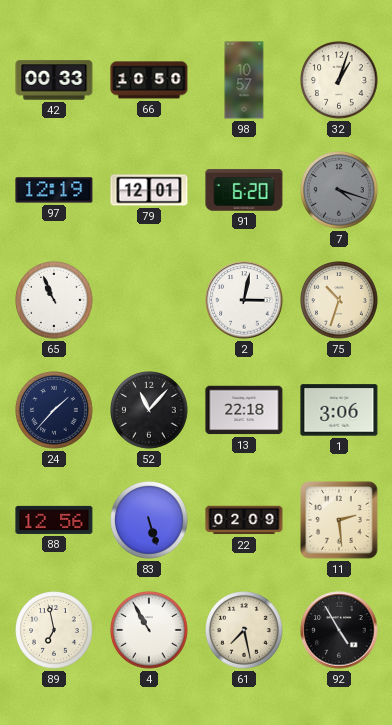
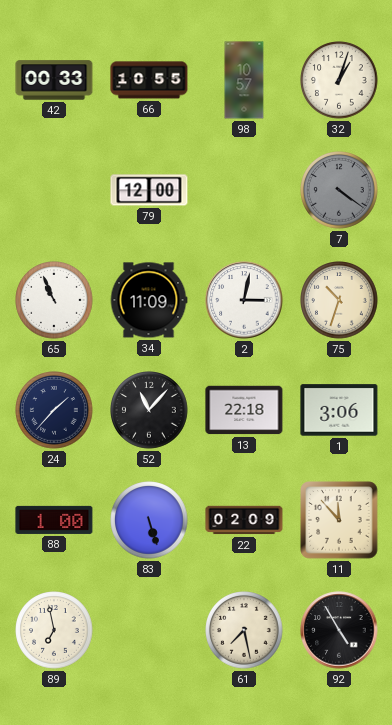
66: 10:50 -> 10:55 (149, 80)
97: 12:19 -> none (54, 190)
79: 12:01 -> 12:00 (149, 190)
91: 6:20 -> none (244, 190)
7: 4:18 -> 4:21 (339, 190)
34: none -> 11:09 (149, 300)
88: 12:56 -> 1:00 (54, 520)
11: 2:29 -> 11:53 (339, 520)
4: 10:55 -> none (149, 630)
